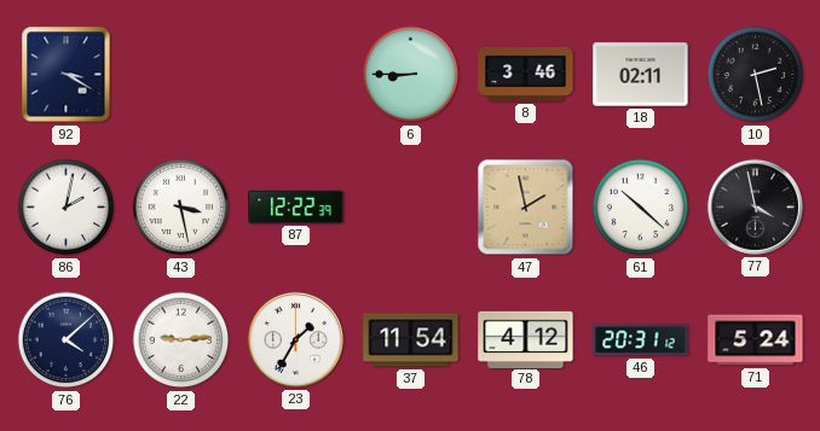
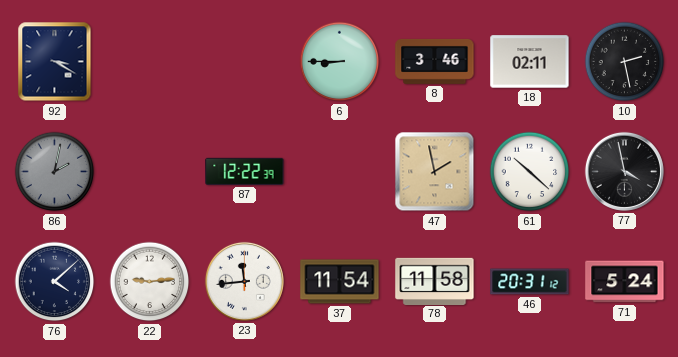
86 dial: white -> grey (55, 172)
43: 3:28 -> none (181, 208)
23: 1:35 -> 11:44 (244, 281)
78: 4:12 -> 11:58 (435, 281)
